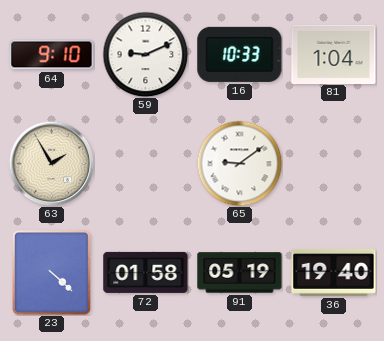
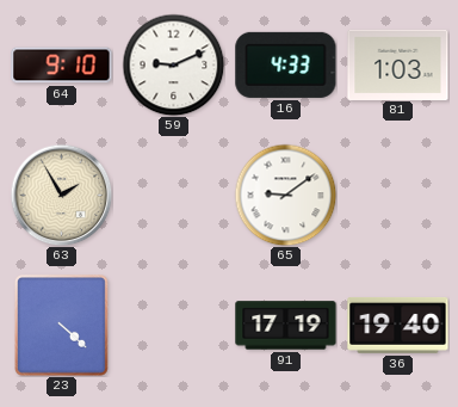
16: 10:33 -> 4:33 (286, 64)
81: 1:04 -> 1:03 (398, 64)
72: 01:58 -> none (146, 272)
91: 05:19 -> 17:19 (286, 326)
